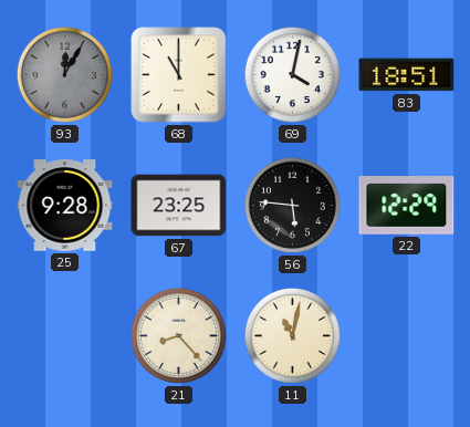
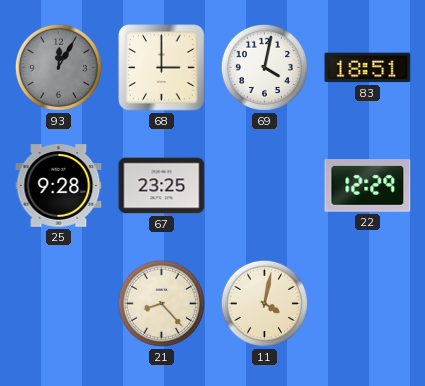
68: 11:00 -> 3:00 (162, 68)
56: 5:46 -> none (292, 205)
11: 11:02 -> 4:02 (264, 303)
